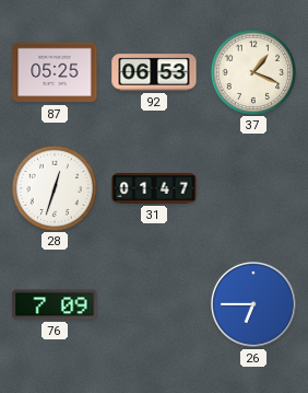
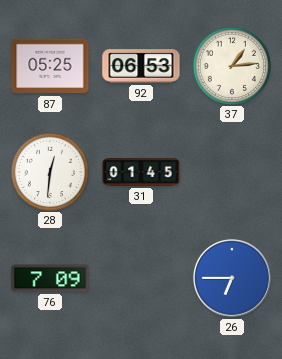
37: 1:19 -> 1:14 (231, 65)
28: 12:33 -> 12:31 (49, 171)
31: 01:47 -> 01:45 (141, 173)
